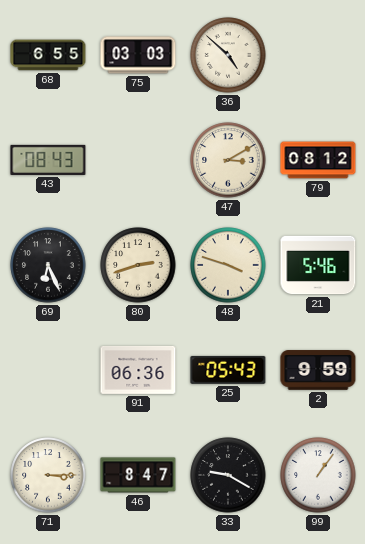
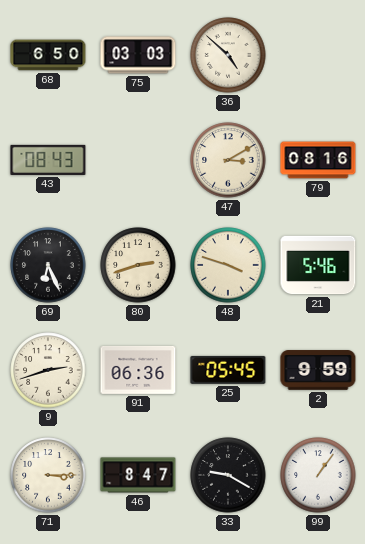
68: 6:55 -> 6:50 (48, 55)
79: 08:12 -> 08:16 (318, 160)
9: none -> 2:42 (48, 370)
25: 05:43 -> 05:45 (228, 370)
